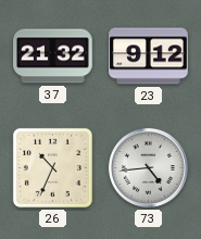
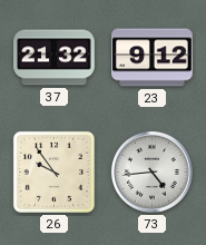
26: 10:34 -> 9:54 (53, 171)
